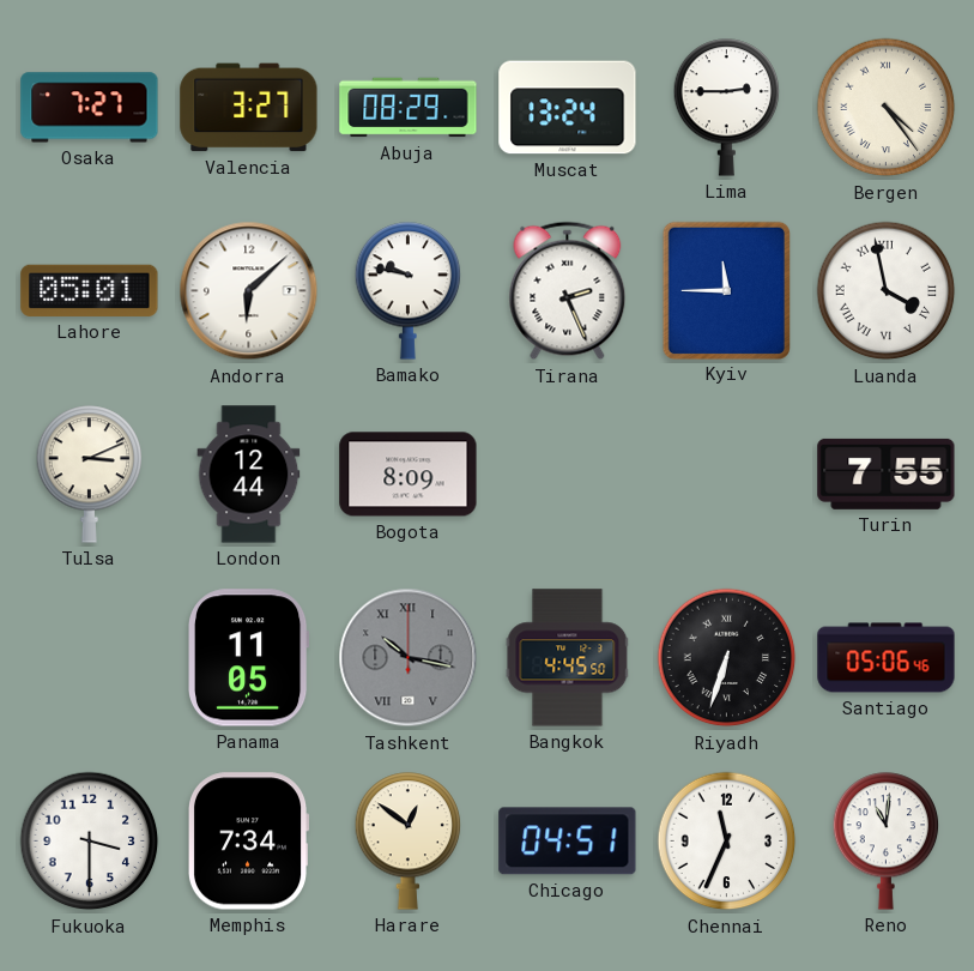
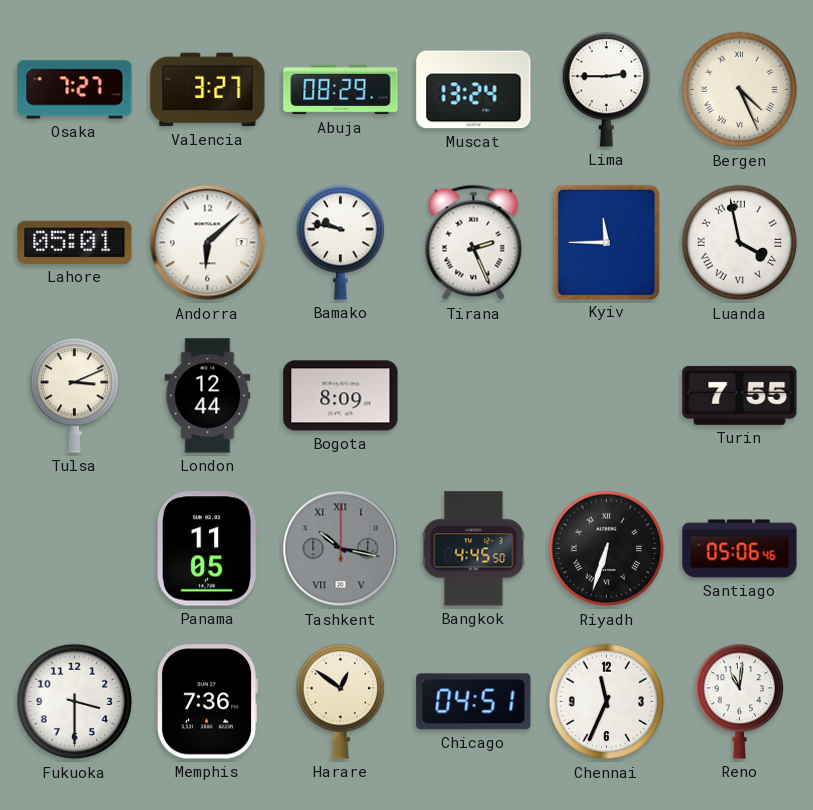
Bergen: 4:24 -> 4:26 (740, 90)
Memphis: 7:34 -> 7:36 (207, 702)
